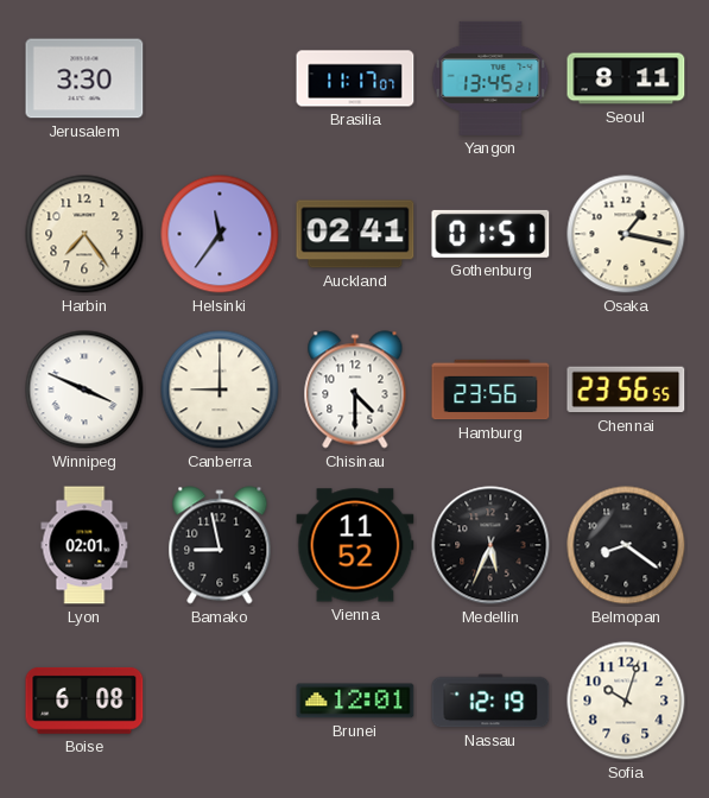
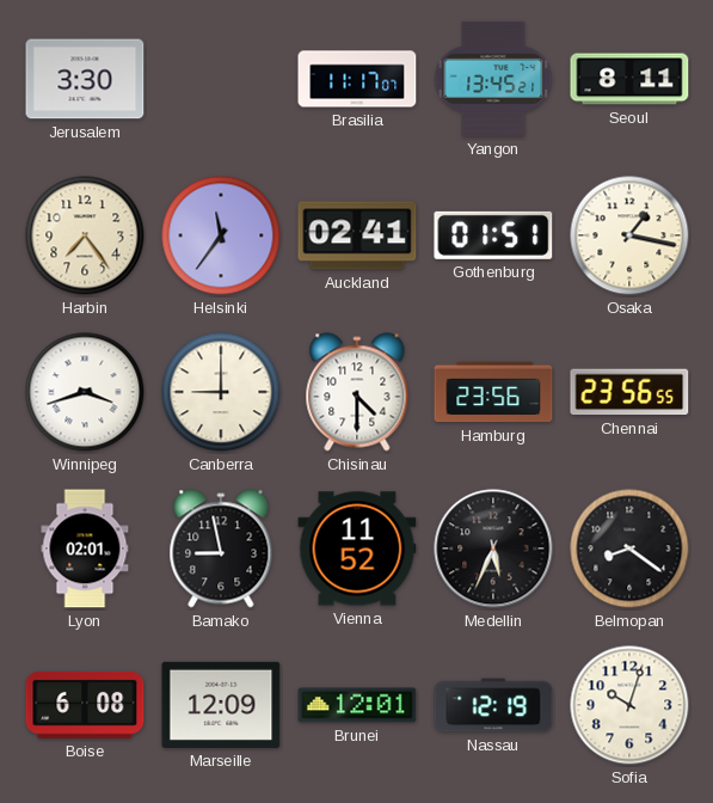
Winnipeg: 3:49 -> 3:42 (85, 392)
Marseille: none -> 12:09 (221, 705)
